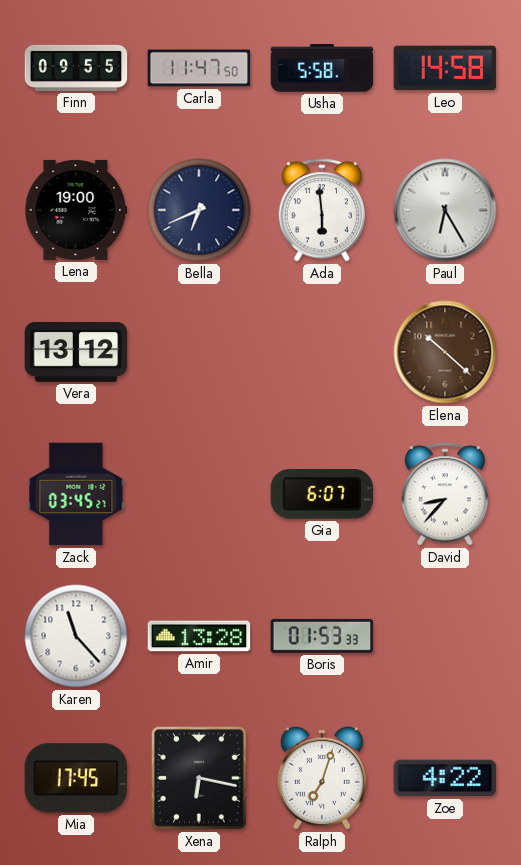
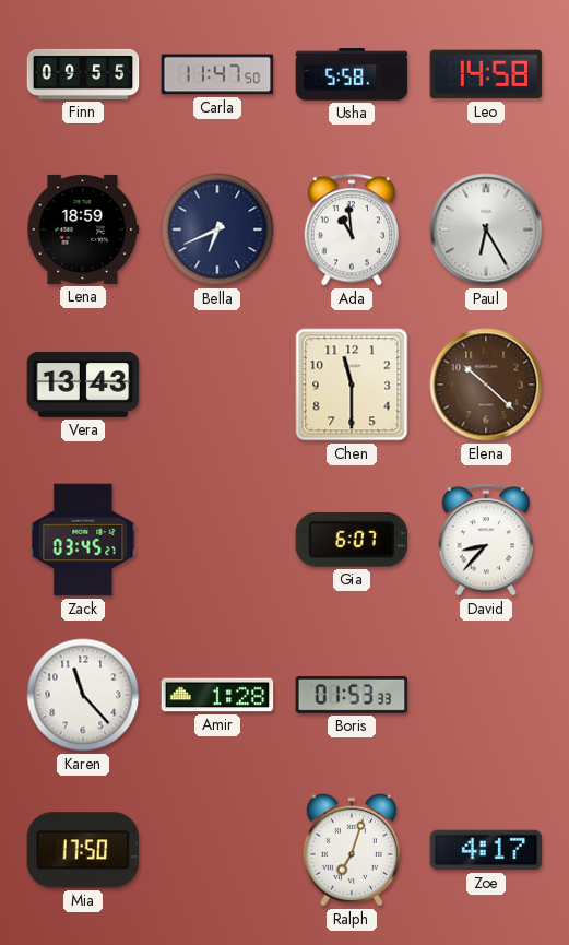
Lena: 19:00 -> 18:59 (83, 229)
Ada: 5:59 -> 10:59 (351, 229)
Vera: 13:12 -> 13:43 (83, 385)
Chen: none -> 11:30 (352, 385)
Amir: 13:28 -> 1:28 (217, 695)
Mia: 17:45 -> 17:50 (83, 850)
Xena: 6:17 -> none (199, 778)
Zoe: 4:22 -> 4:17 (486, 850)
